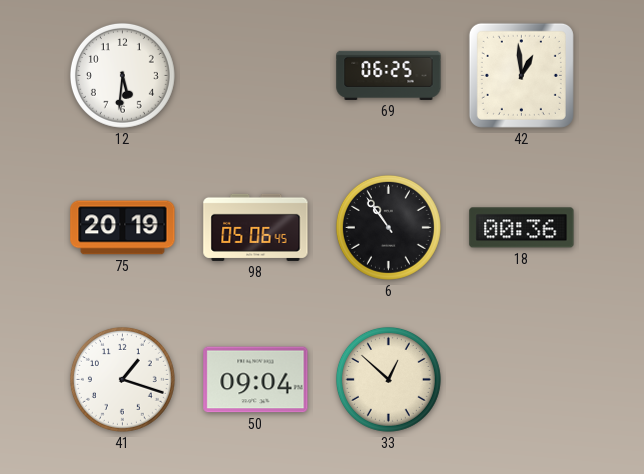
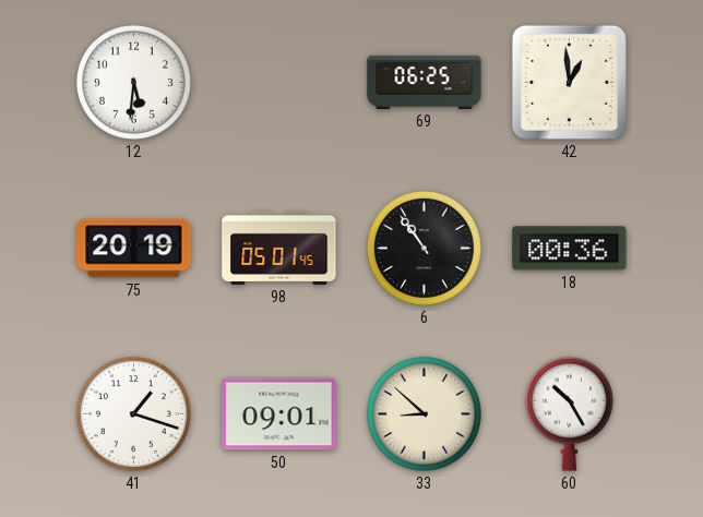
98: 05:06 -> 05:01 (279, 248)
50: 09:04 -> 09:01 (279, 414)
33: 12:52 -> 8:52 (424, 413)
60: none -> 10:25 (569, 413)
